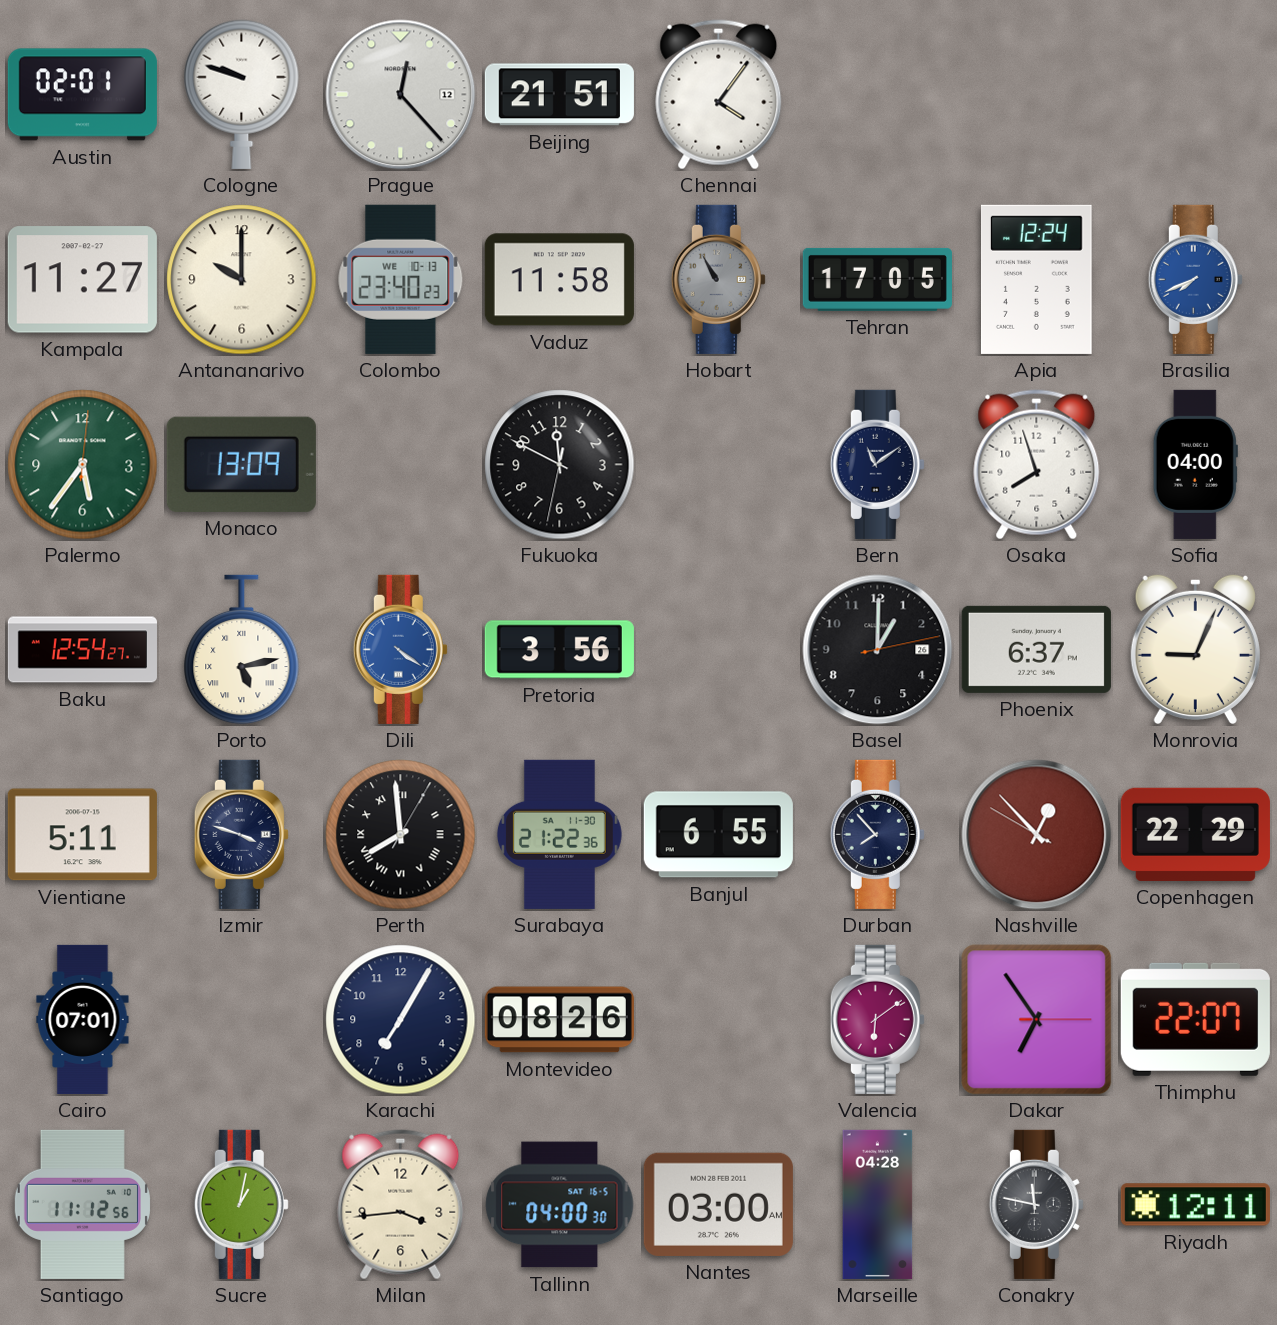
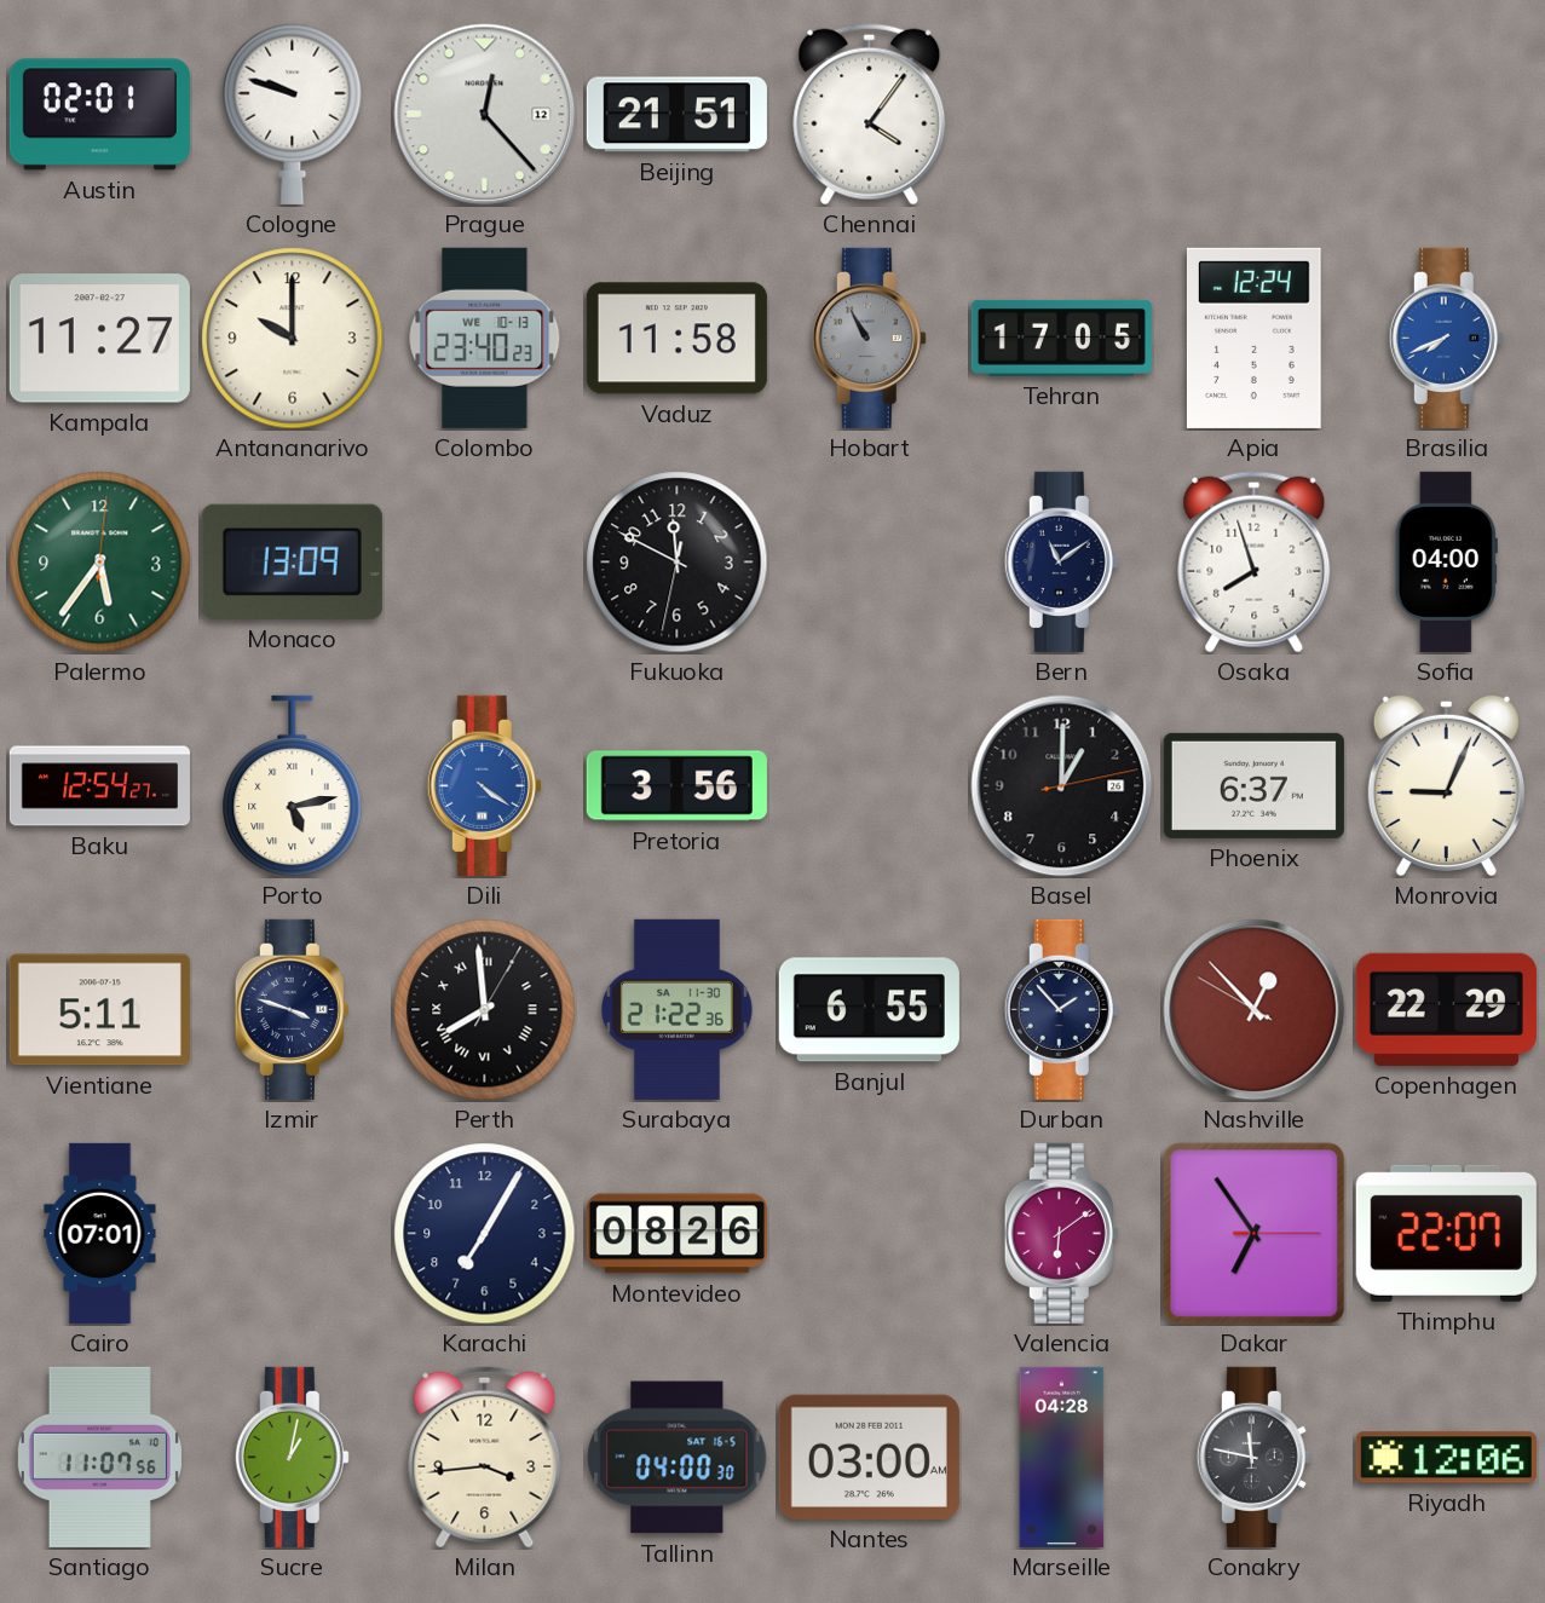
Durban: 7:53 -> 1:53 (1061, 1009)
Santiago: 11:12 -> 11:07 (99, 1457)
Riyadh: 12:11 -> 12:06 (1446, 1458)
